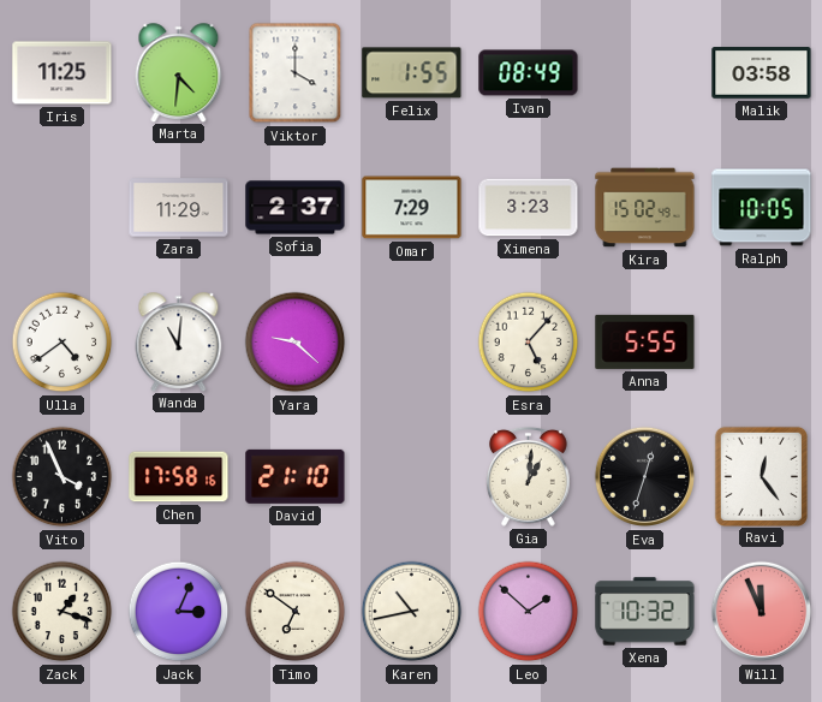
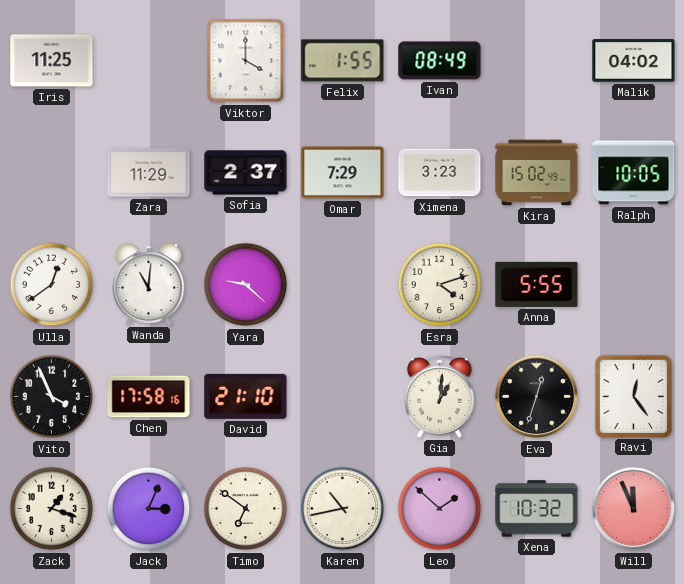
Marta: 4:31 -> none (179, 72)
Malik: 03:58 -> 04:02 (634, 61)
Ulla: 4:39 -> 12:39 (52, 285)
Esra: 5:07 -> 4:12 (440, 285)
